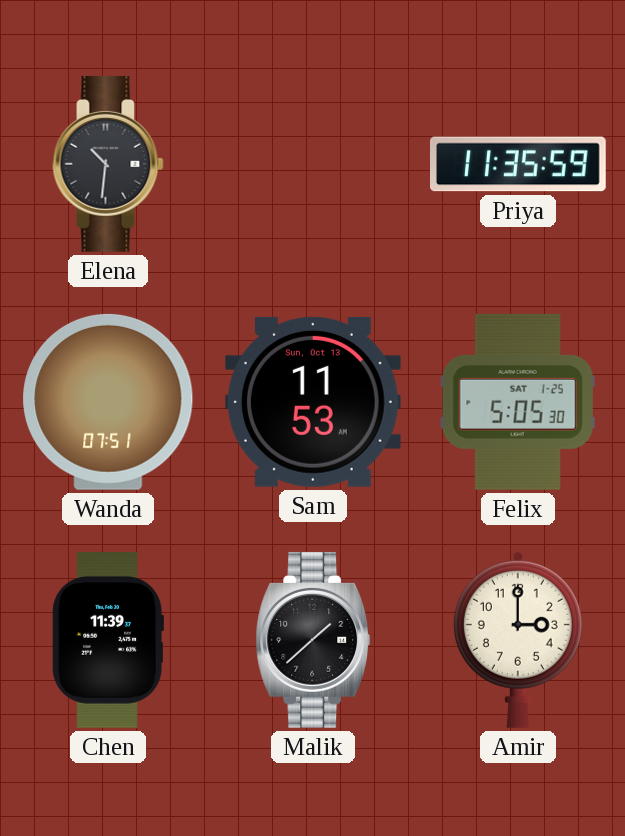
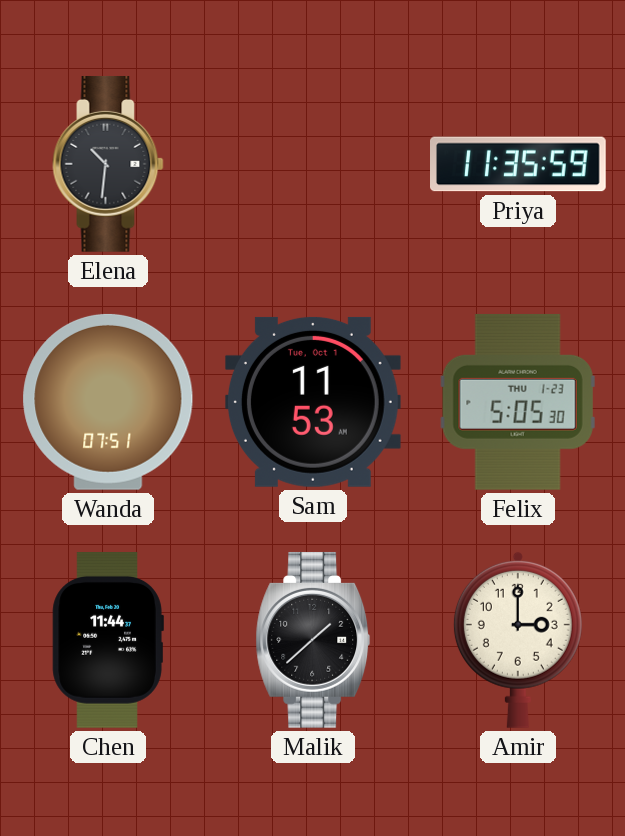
Sam date: Sun, Oct 13 -> Tue, Oct 1 (313, 402)
Felix date: SAT 1-25 -> THU 1-23 (518, 402)
Chen: 11:39 -> 11:44 (108, 640)
